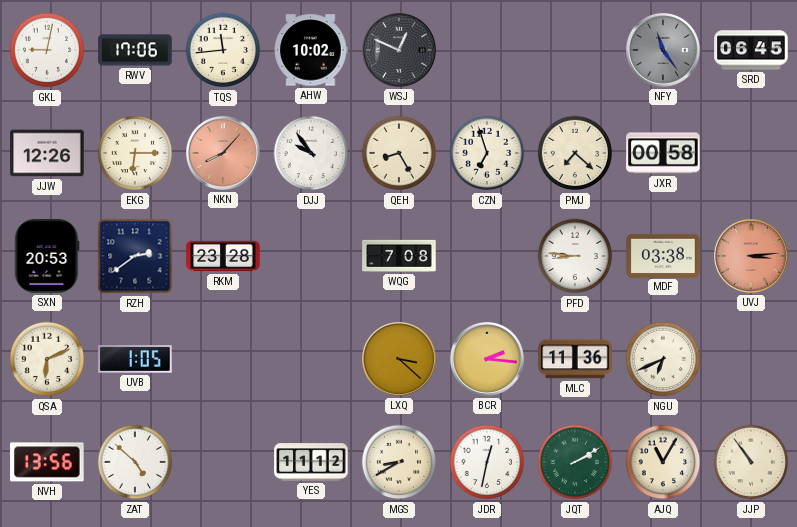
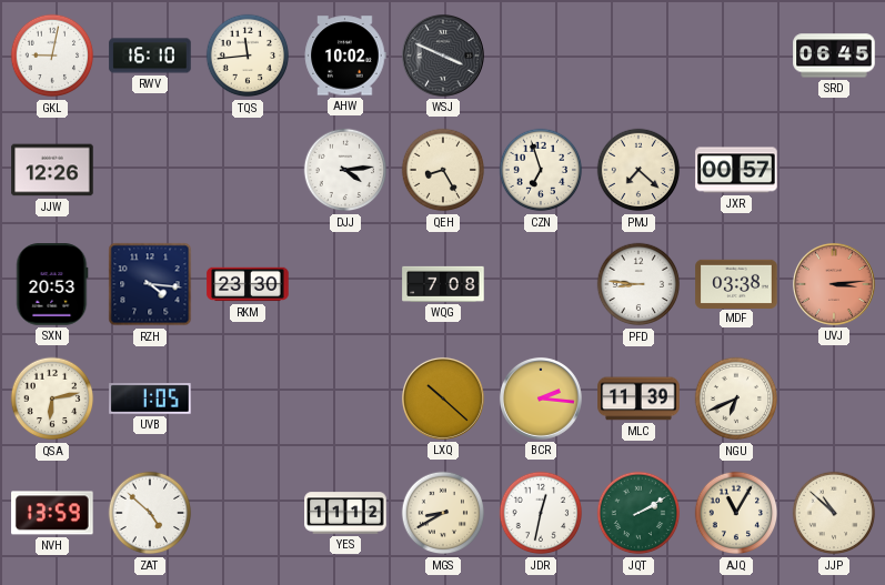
RWV: 17:06 -> 16:10 (150, 56)
WSJ: 12:49 -> 3:49 (443, 56)
NFY: 11:24 -> none (663, 50)
EKG: 6:15 -> none (135, 153)
NKN: 8:07 -> none (223, 153)
DJJ: 9:54 -> 4:14 (345, 170)
JXR: 00:58 -> 00:57 (736, 170)
RZH: 2:39 -> 4:16 (150, 284)
RKM: 23:28 -> 23:30 (248, 284)
QSA: 6:11 -> 6:13 (52, 399)
LXQ: 3:22 -> 10:22 (443, 399)
MLC: 11:36 -> 11:39 (638, 399)
NVH: 13:56 -> 13:59 (52, 513)
JJP: 10:54 -> 10:52 (834, 513)
